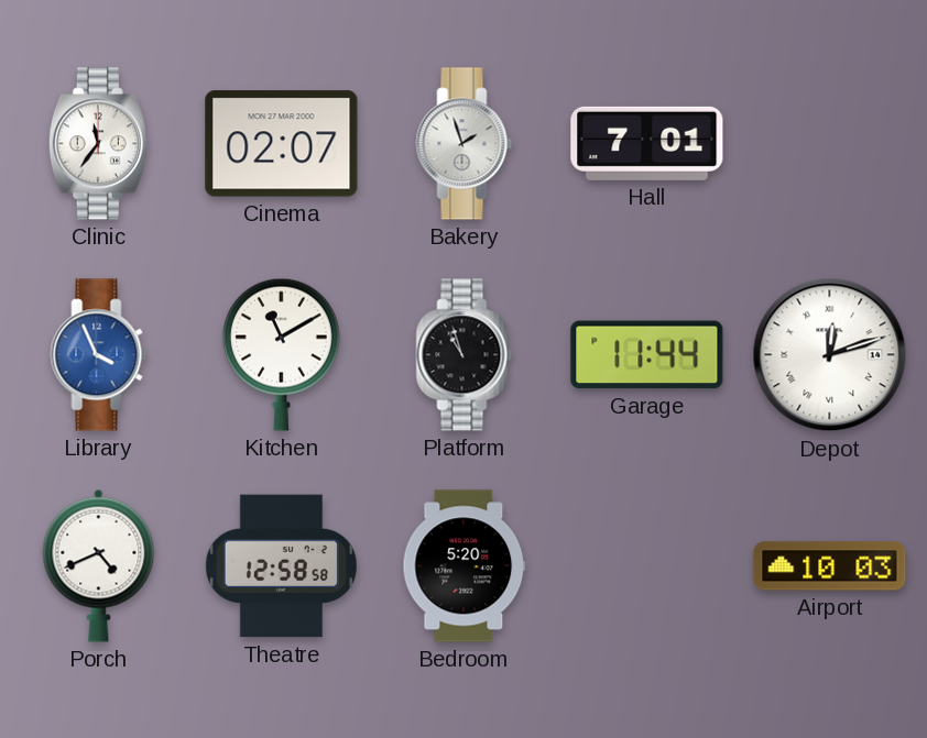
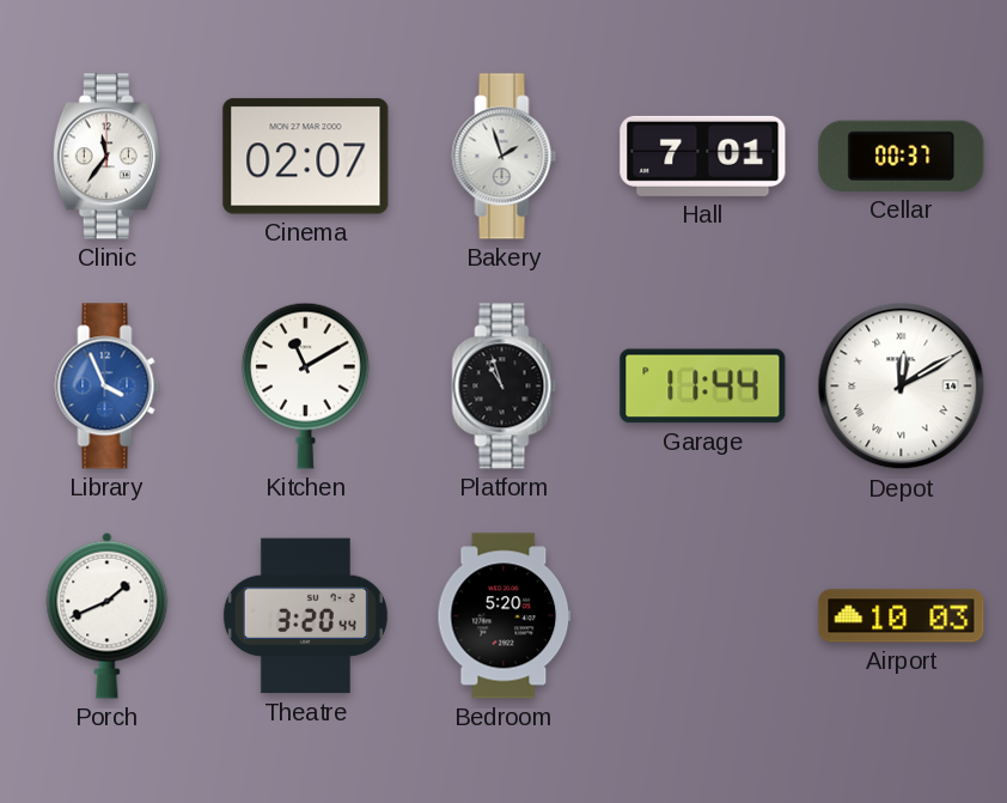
Cellar: none -> 00:37 (902, 156)
Depot: 12:12 -> 12:10 (902, 387)
Porch: 4:41 -> 1:41 (108, 615)
Theatre: 12:58 -> 3:20 (305, 616)
